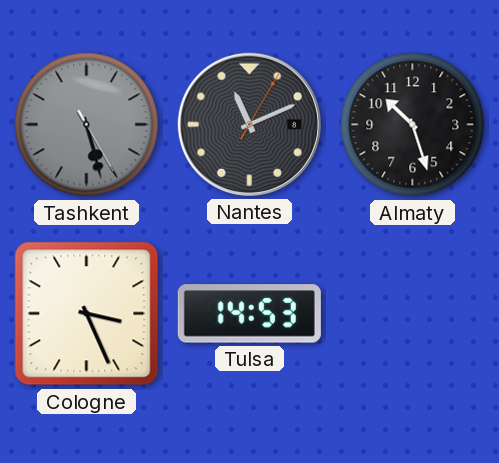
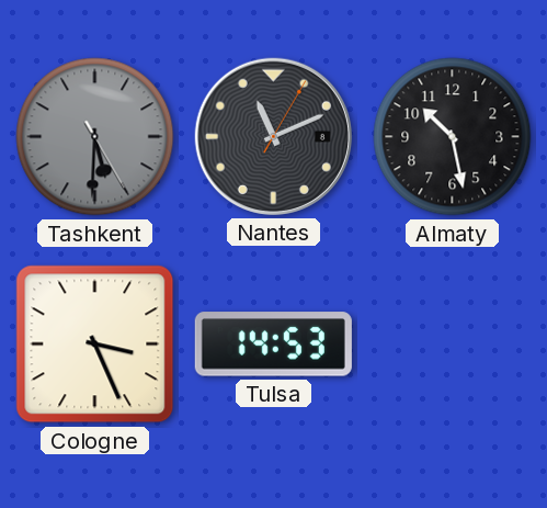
Tashkent: 5:27 -> 5:30 (95, 137)
Almaty: 10:27 -> 10:28 (453, 137)
